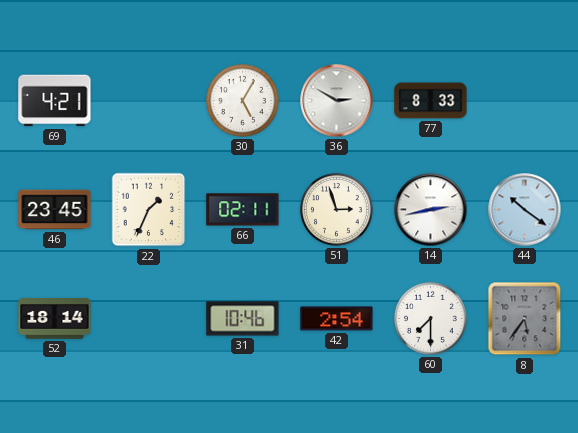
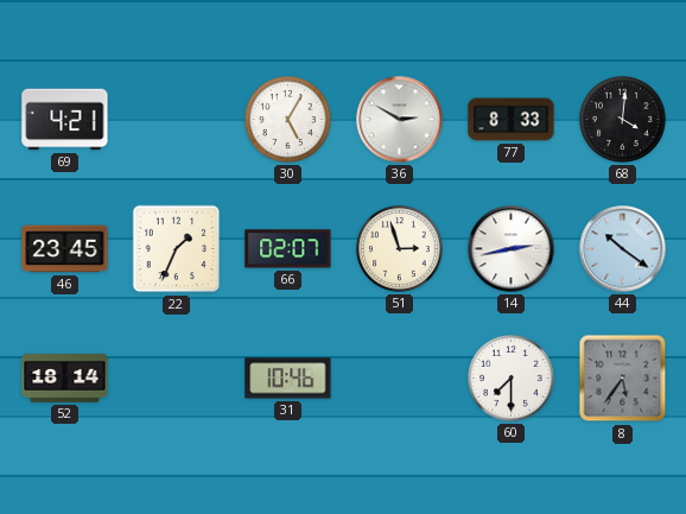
68: none -> 4:01 (623, 120)
66: 02:11 -> 02:07 (288, 249)
42: 2:54 -> none (337, 319)
